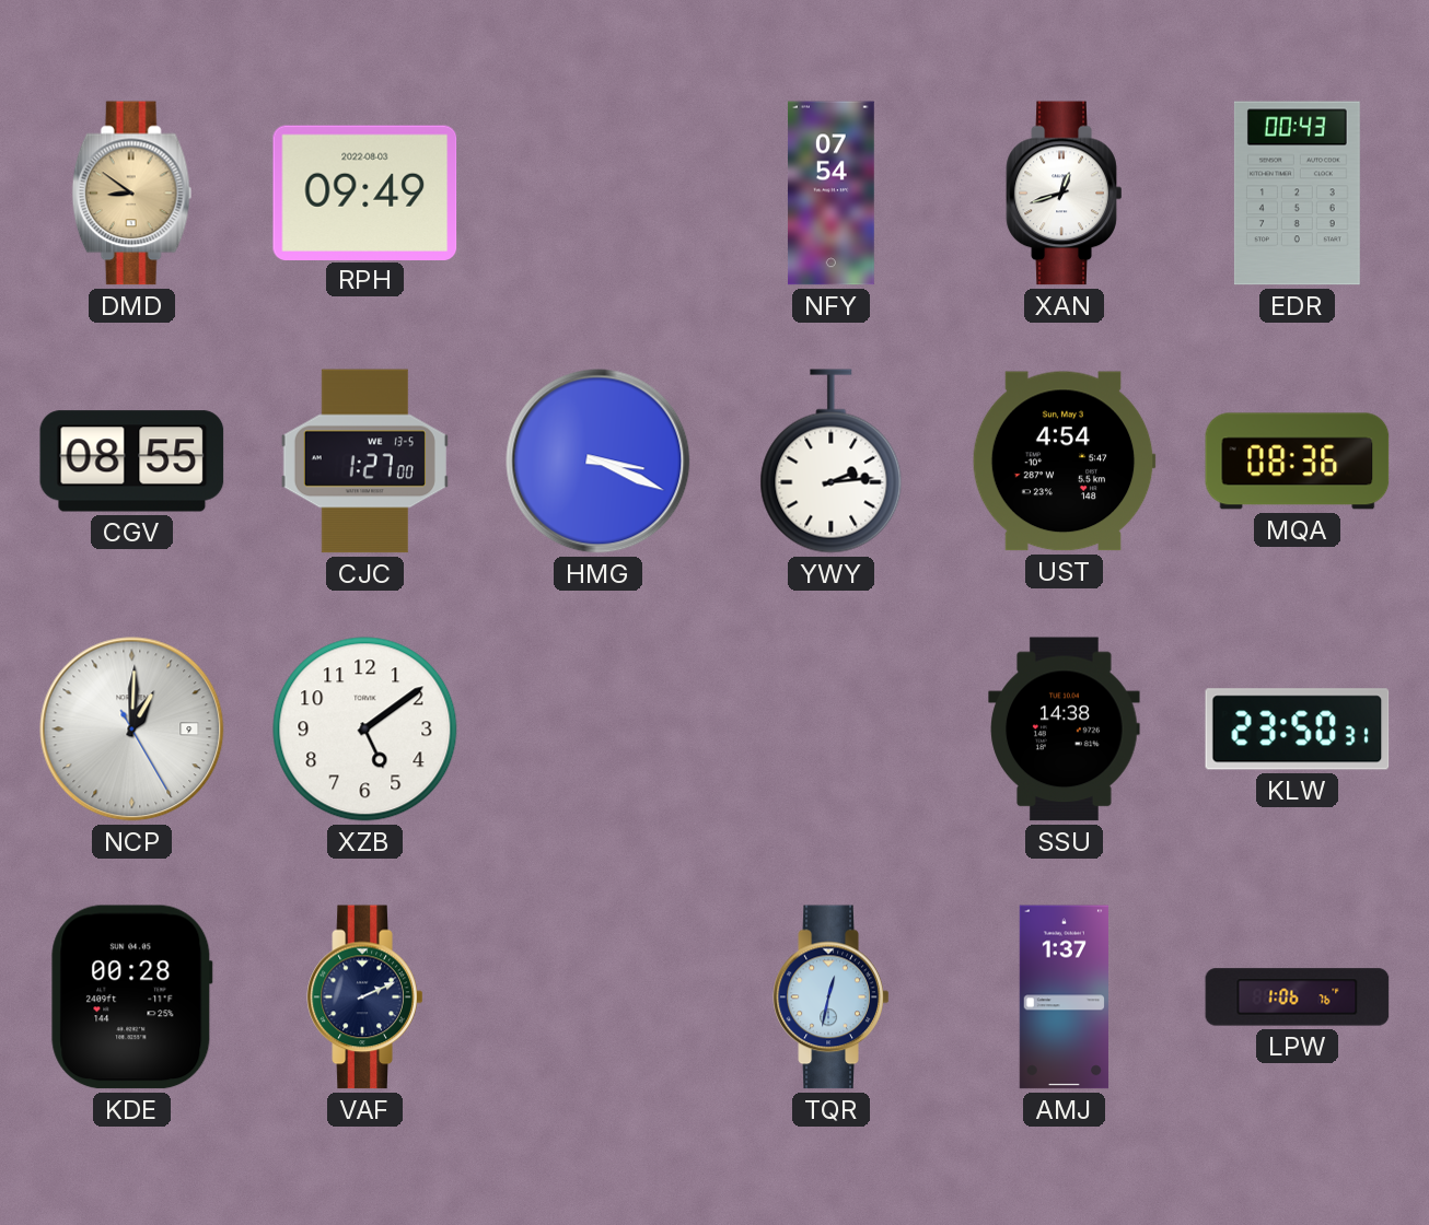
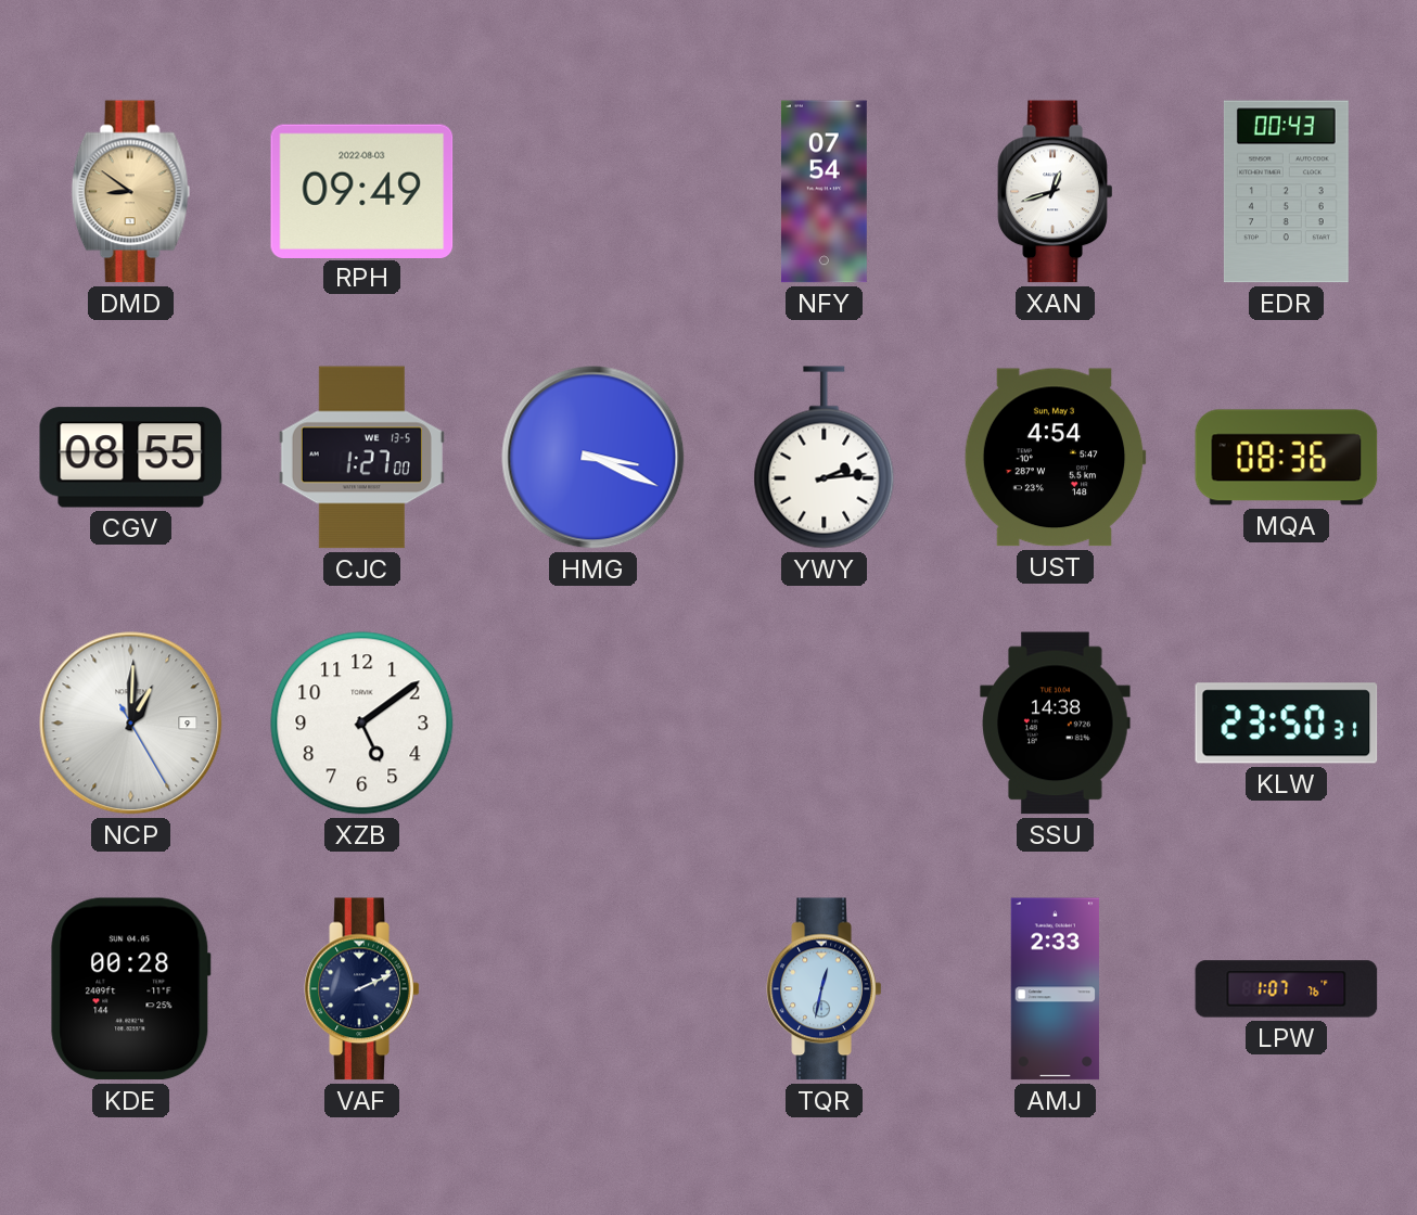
AMJ: 1:37 -> 2:33 (1055, 989)
LPW: 1:06 -> 1:07 (1287, 989)
